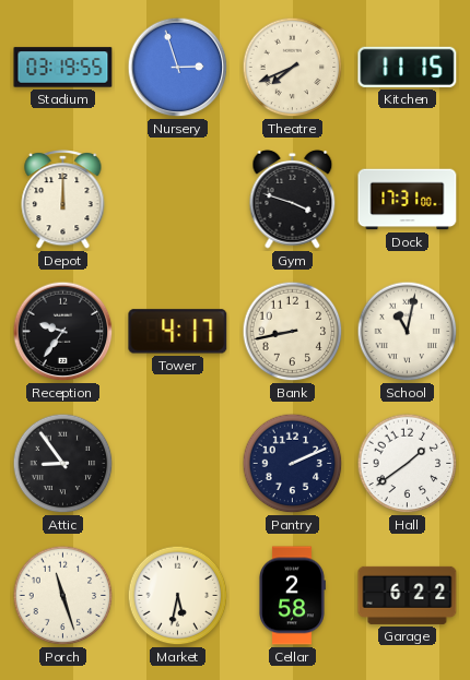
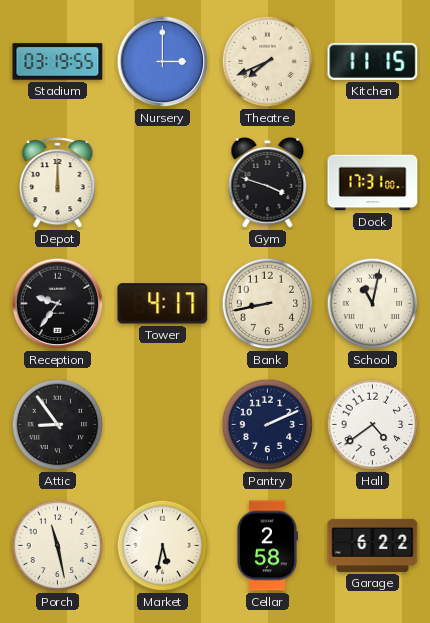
Nursery: 2:57 -> 3:00 (163, 62)
Hall: 1:39 -> 4:39 (373, 425)
Porch: 11:27 -> 11:28 (58, 546)
